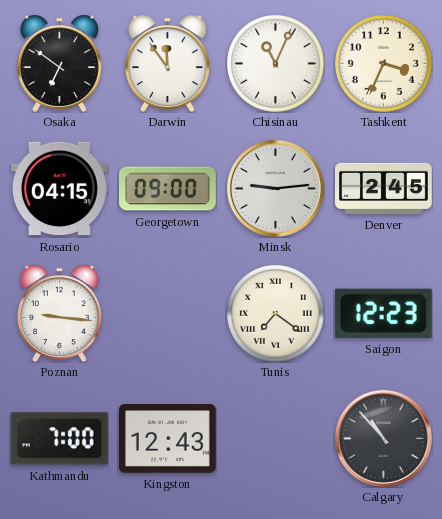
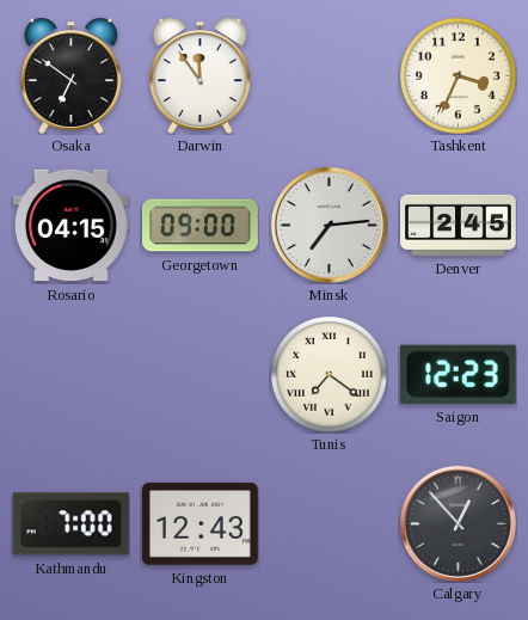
Chisinau: 11:04 -> none (275, 63)
Minsk: 9:14 -> 7:14 (329, 225)
Poznan: 9:16 -> none (59, 313)
Calgary: 10:53 -> 12:53 (458, 523)
